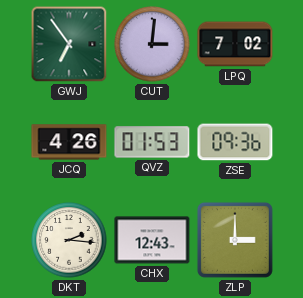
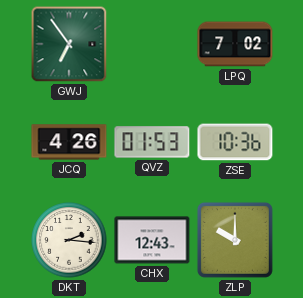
CUT: 3:01 -> none (152, 44)
ZSE: 09:36 -> 10:36 (235, 142)
ZLP: 3:00 -> 10:00 (235, 240)
